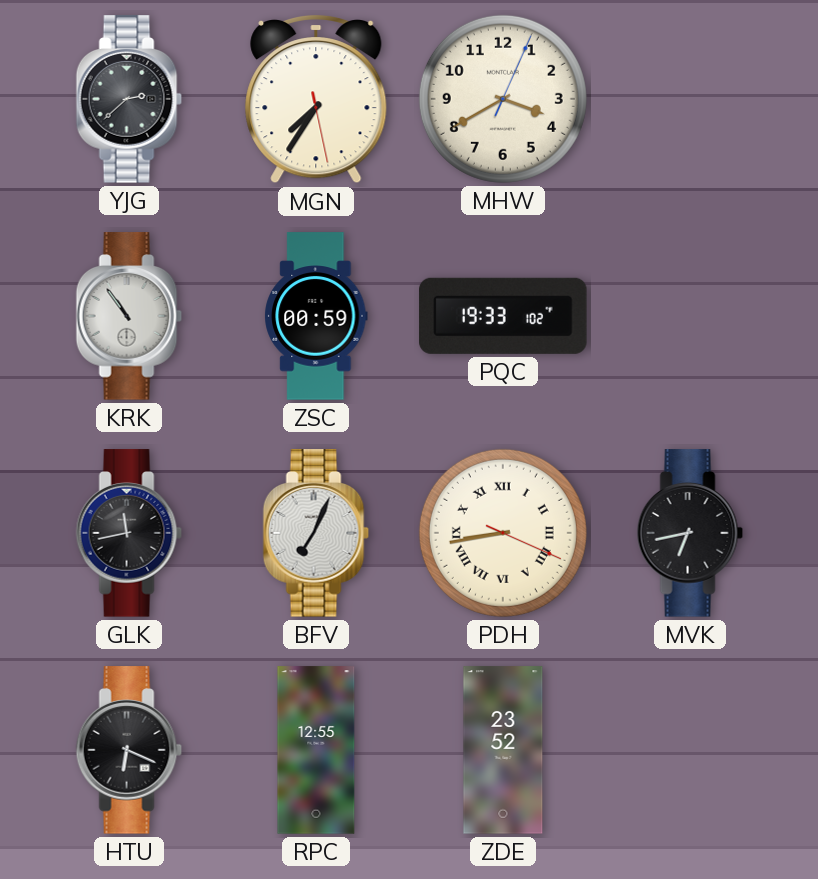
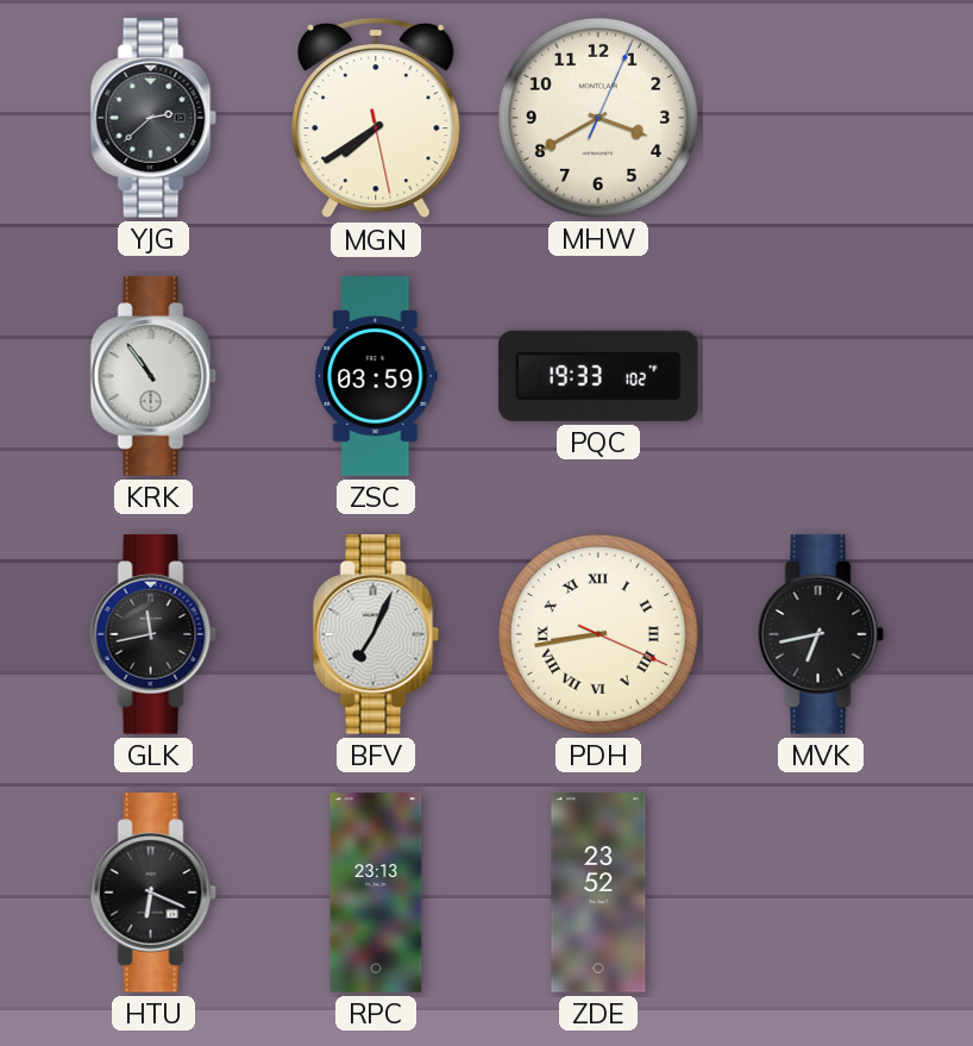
MGN: 7:35 -> 7:39 (376, 118)
ZSC: 00:59 -> 03:59 (376, 376)
RPC: 12:55 -> 23:13 (376, 892)
